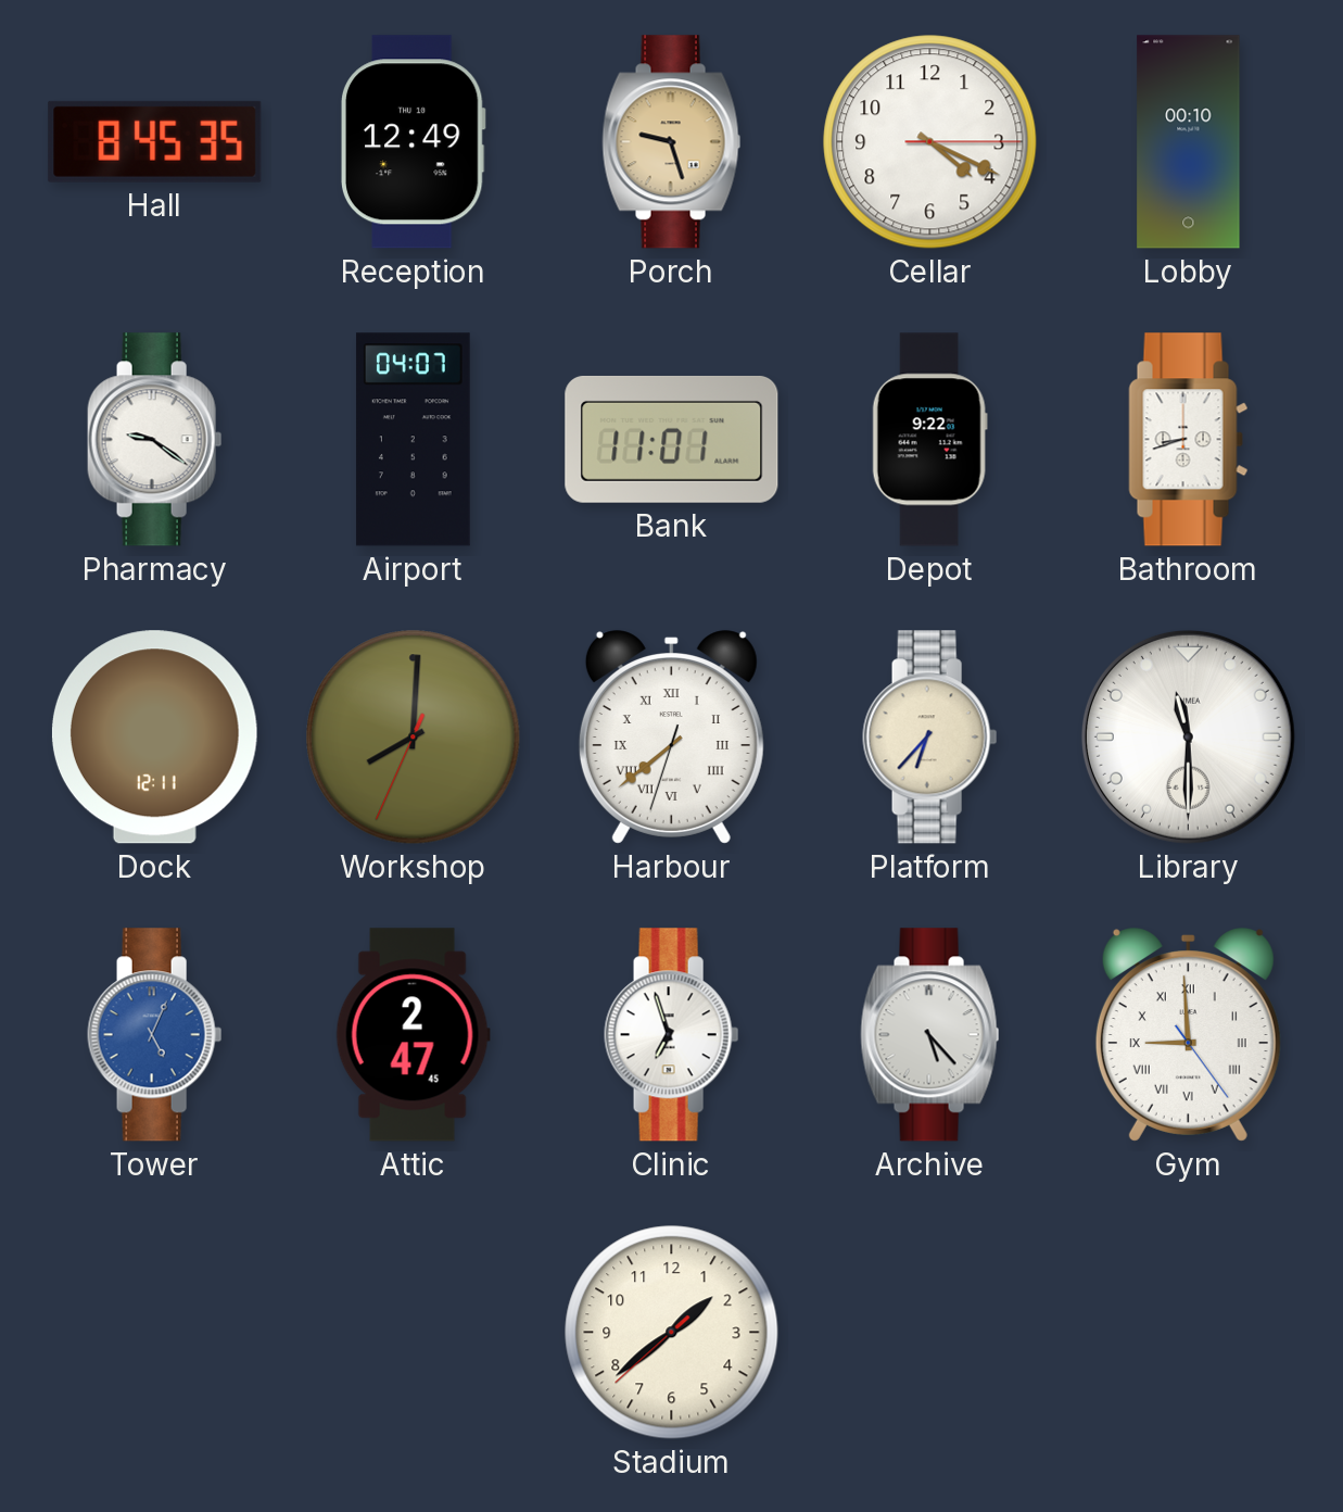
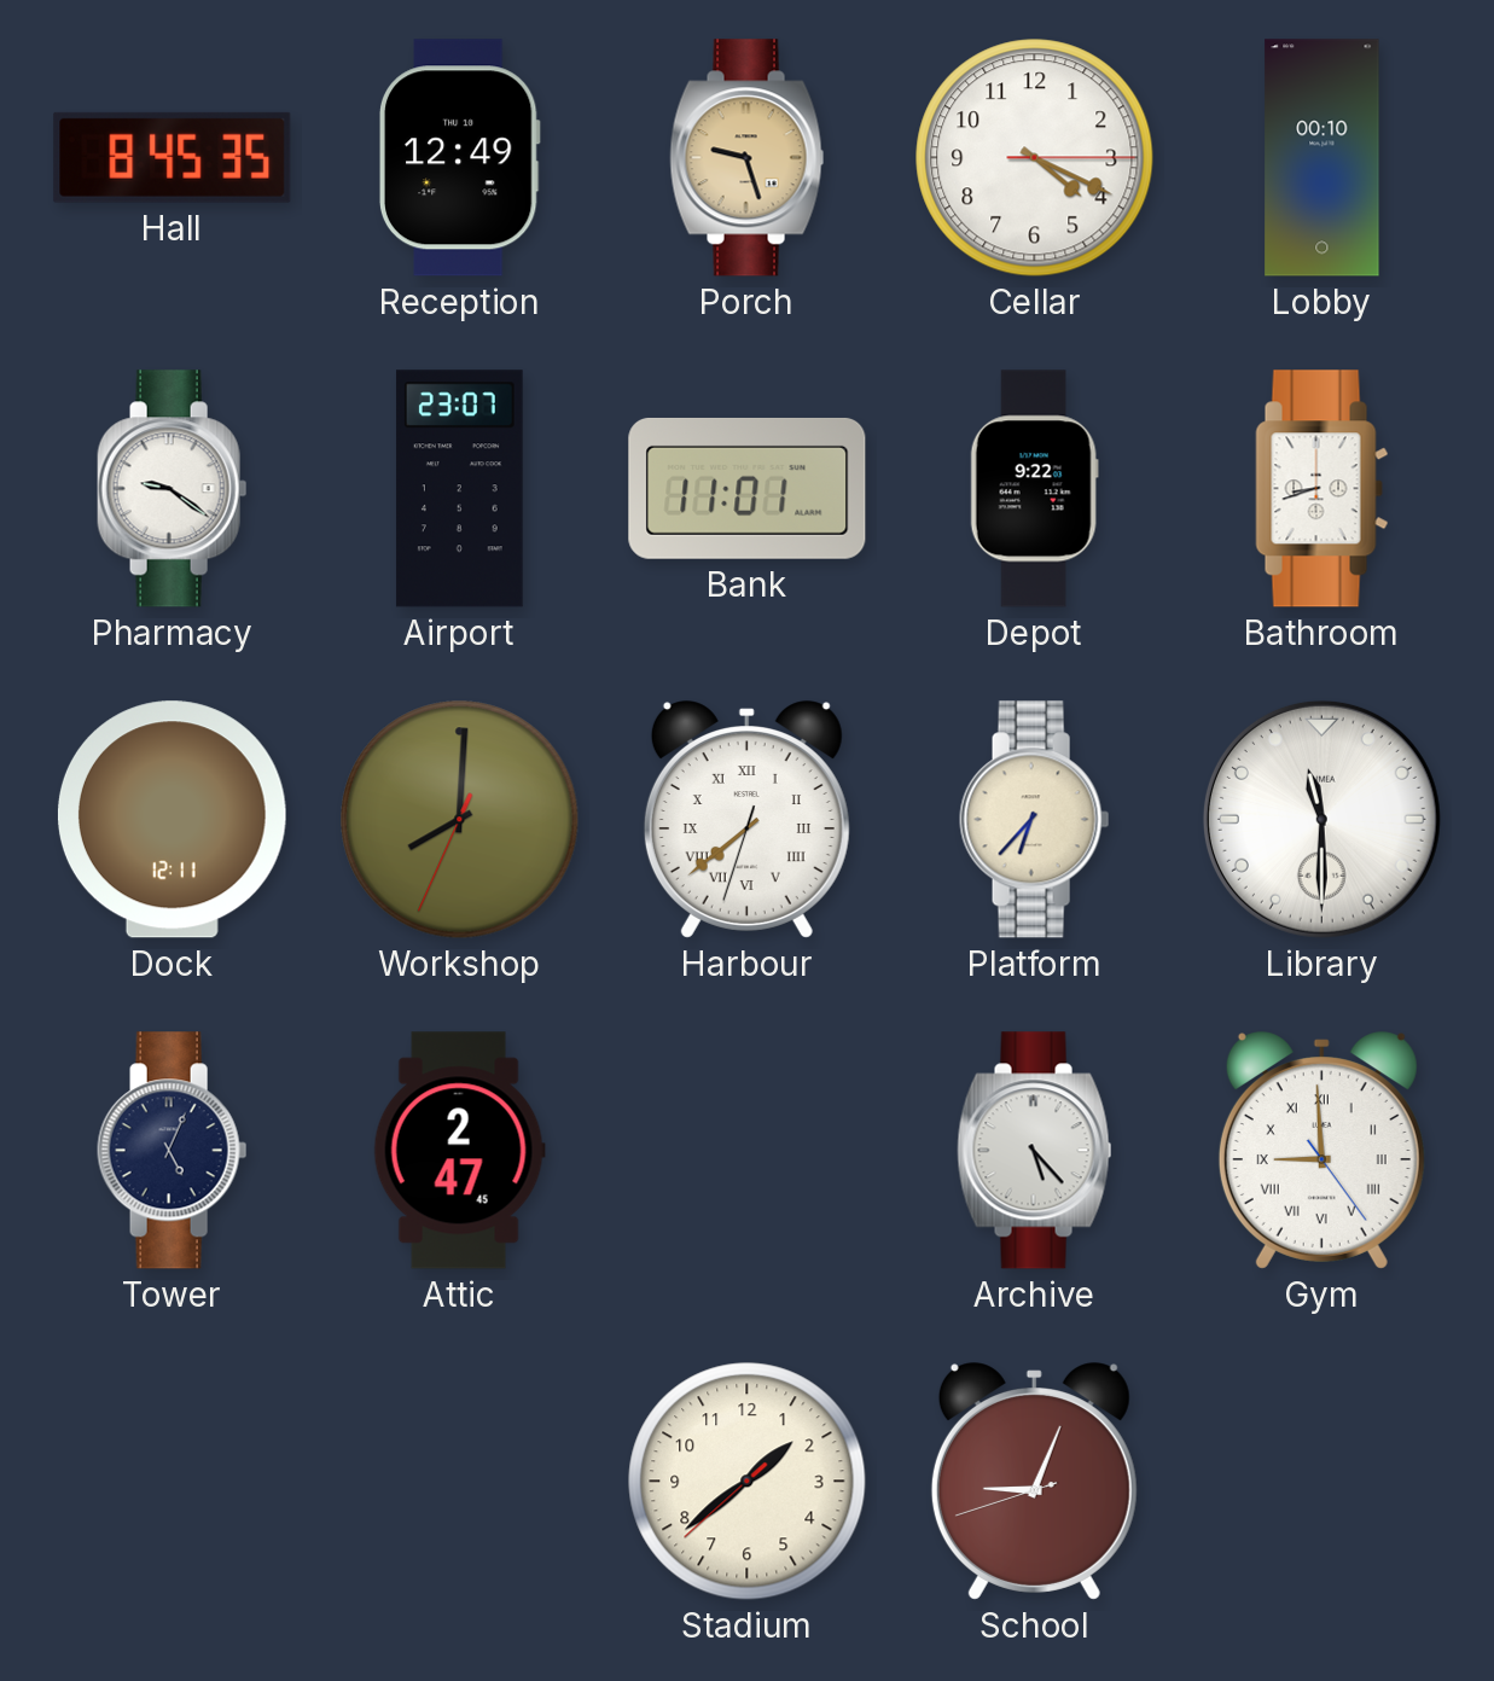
Airport: 04:07 -> 23:07 (459, 489)
Tower dial: blue -> navy (173, 1151)
Clinic: 6:57 -> none (672, 1035)
School: none -> 9:03 (1034, 1482)
